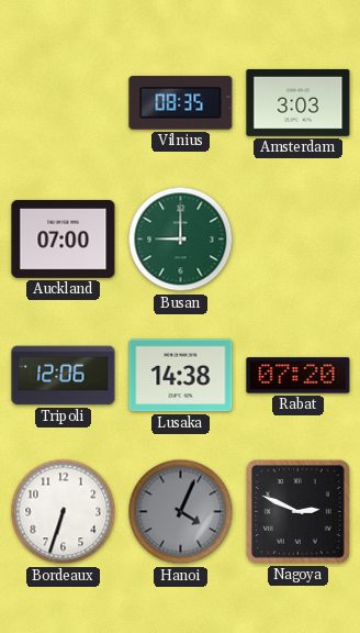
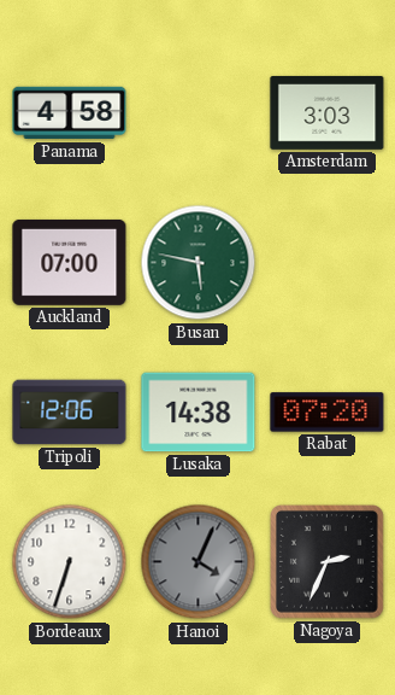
Panama: none -> 4:58 (70, 113)
Vilnius: 08:35 -> none (181, 103)
Busan: 9:00 -> 5:47 (199, 263)
Nagoya: 2:49 -> 2:34 (328, 562)
